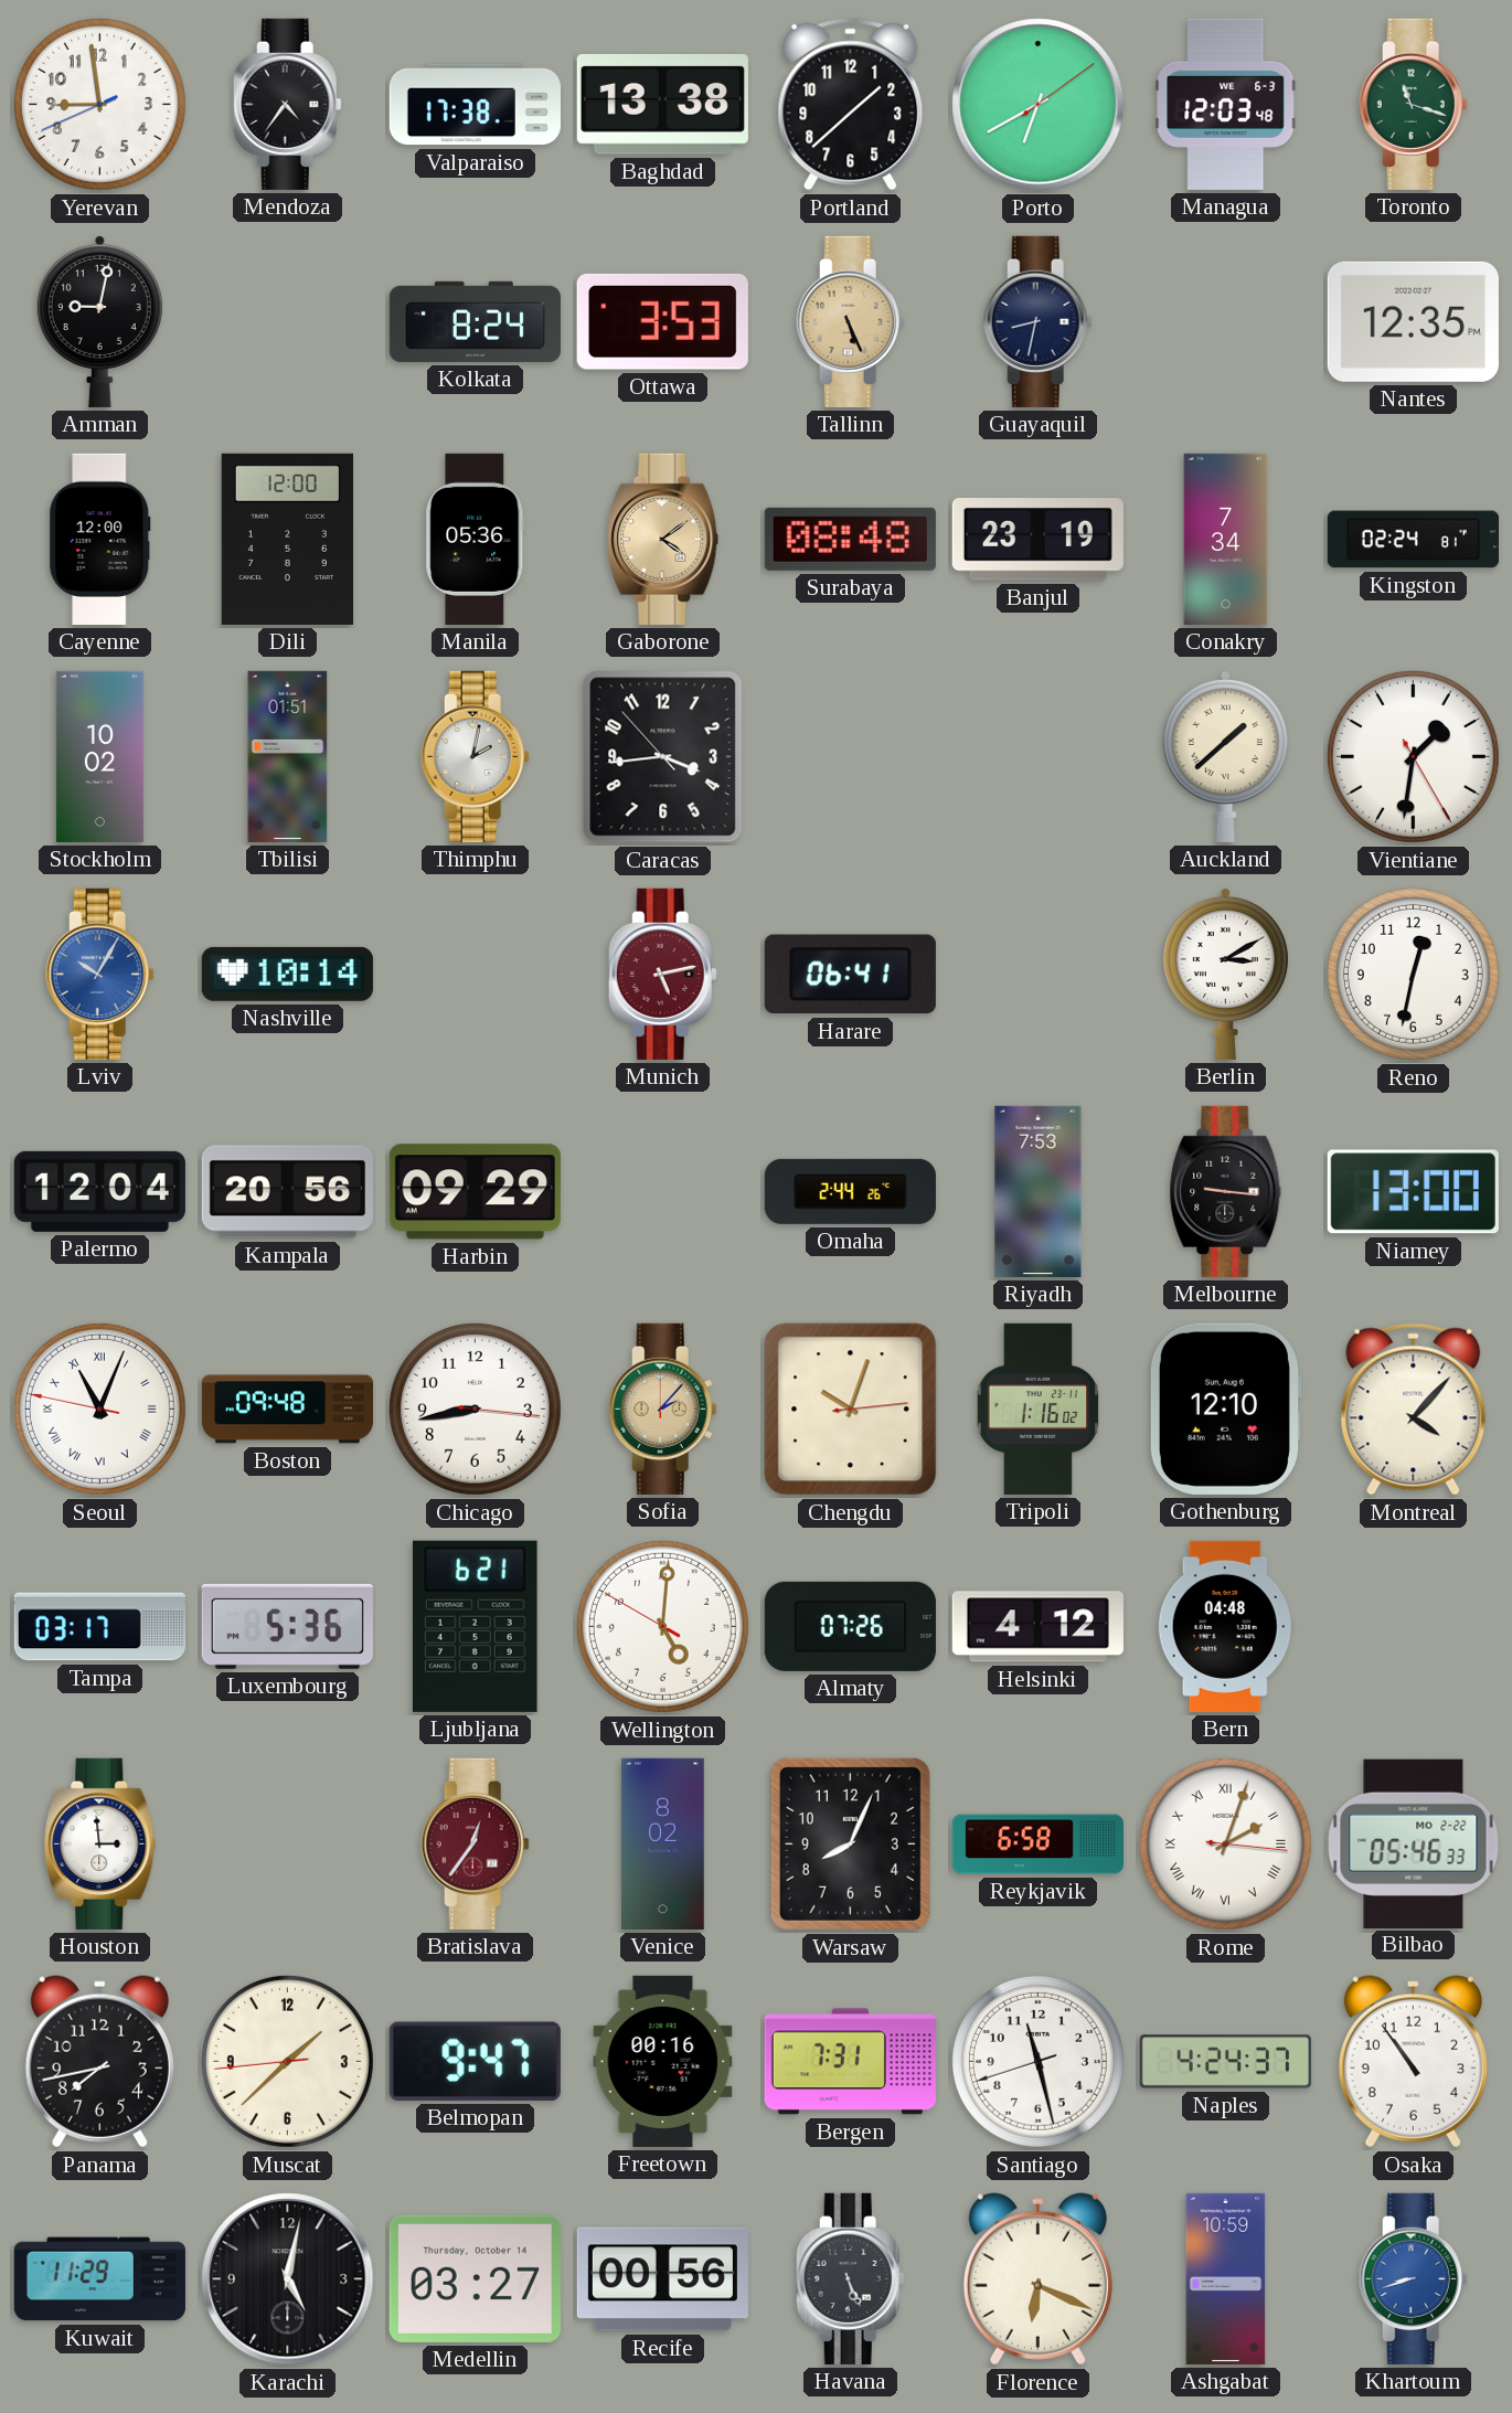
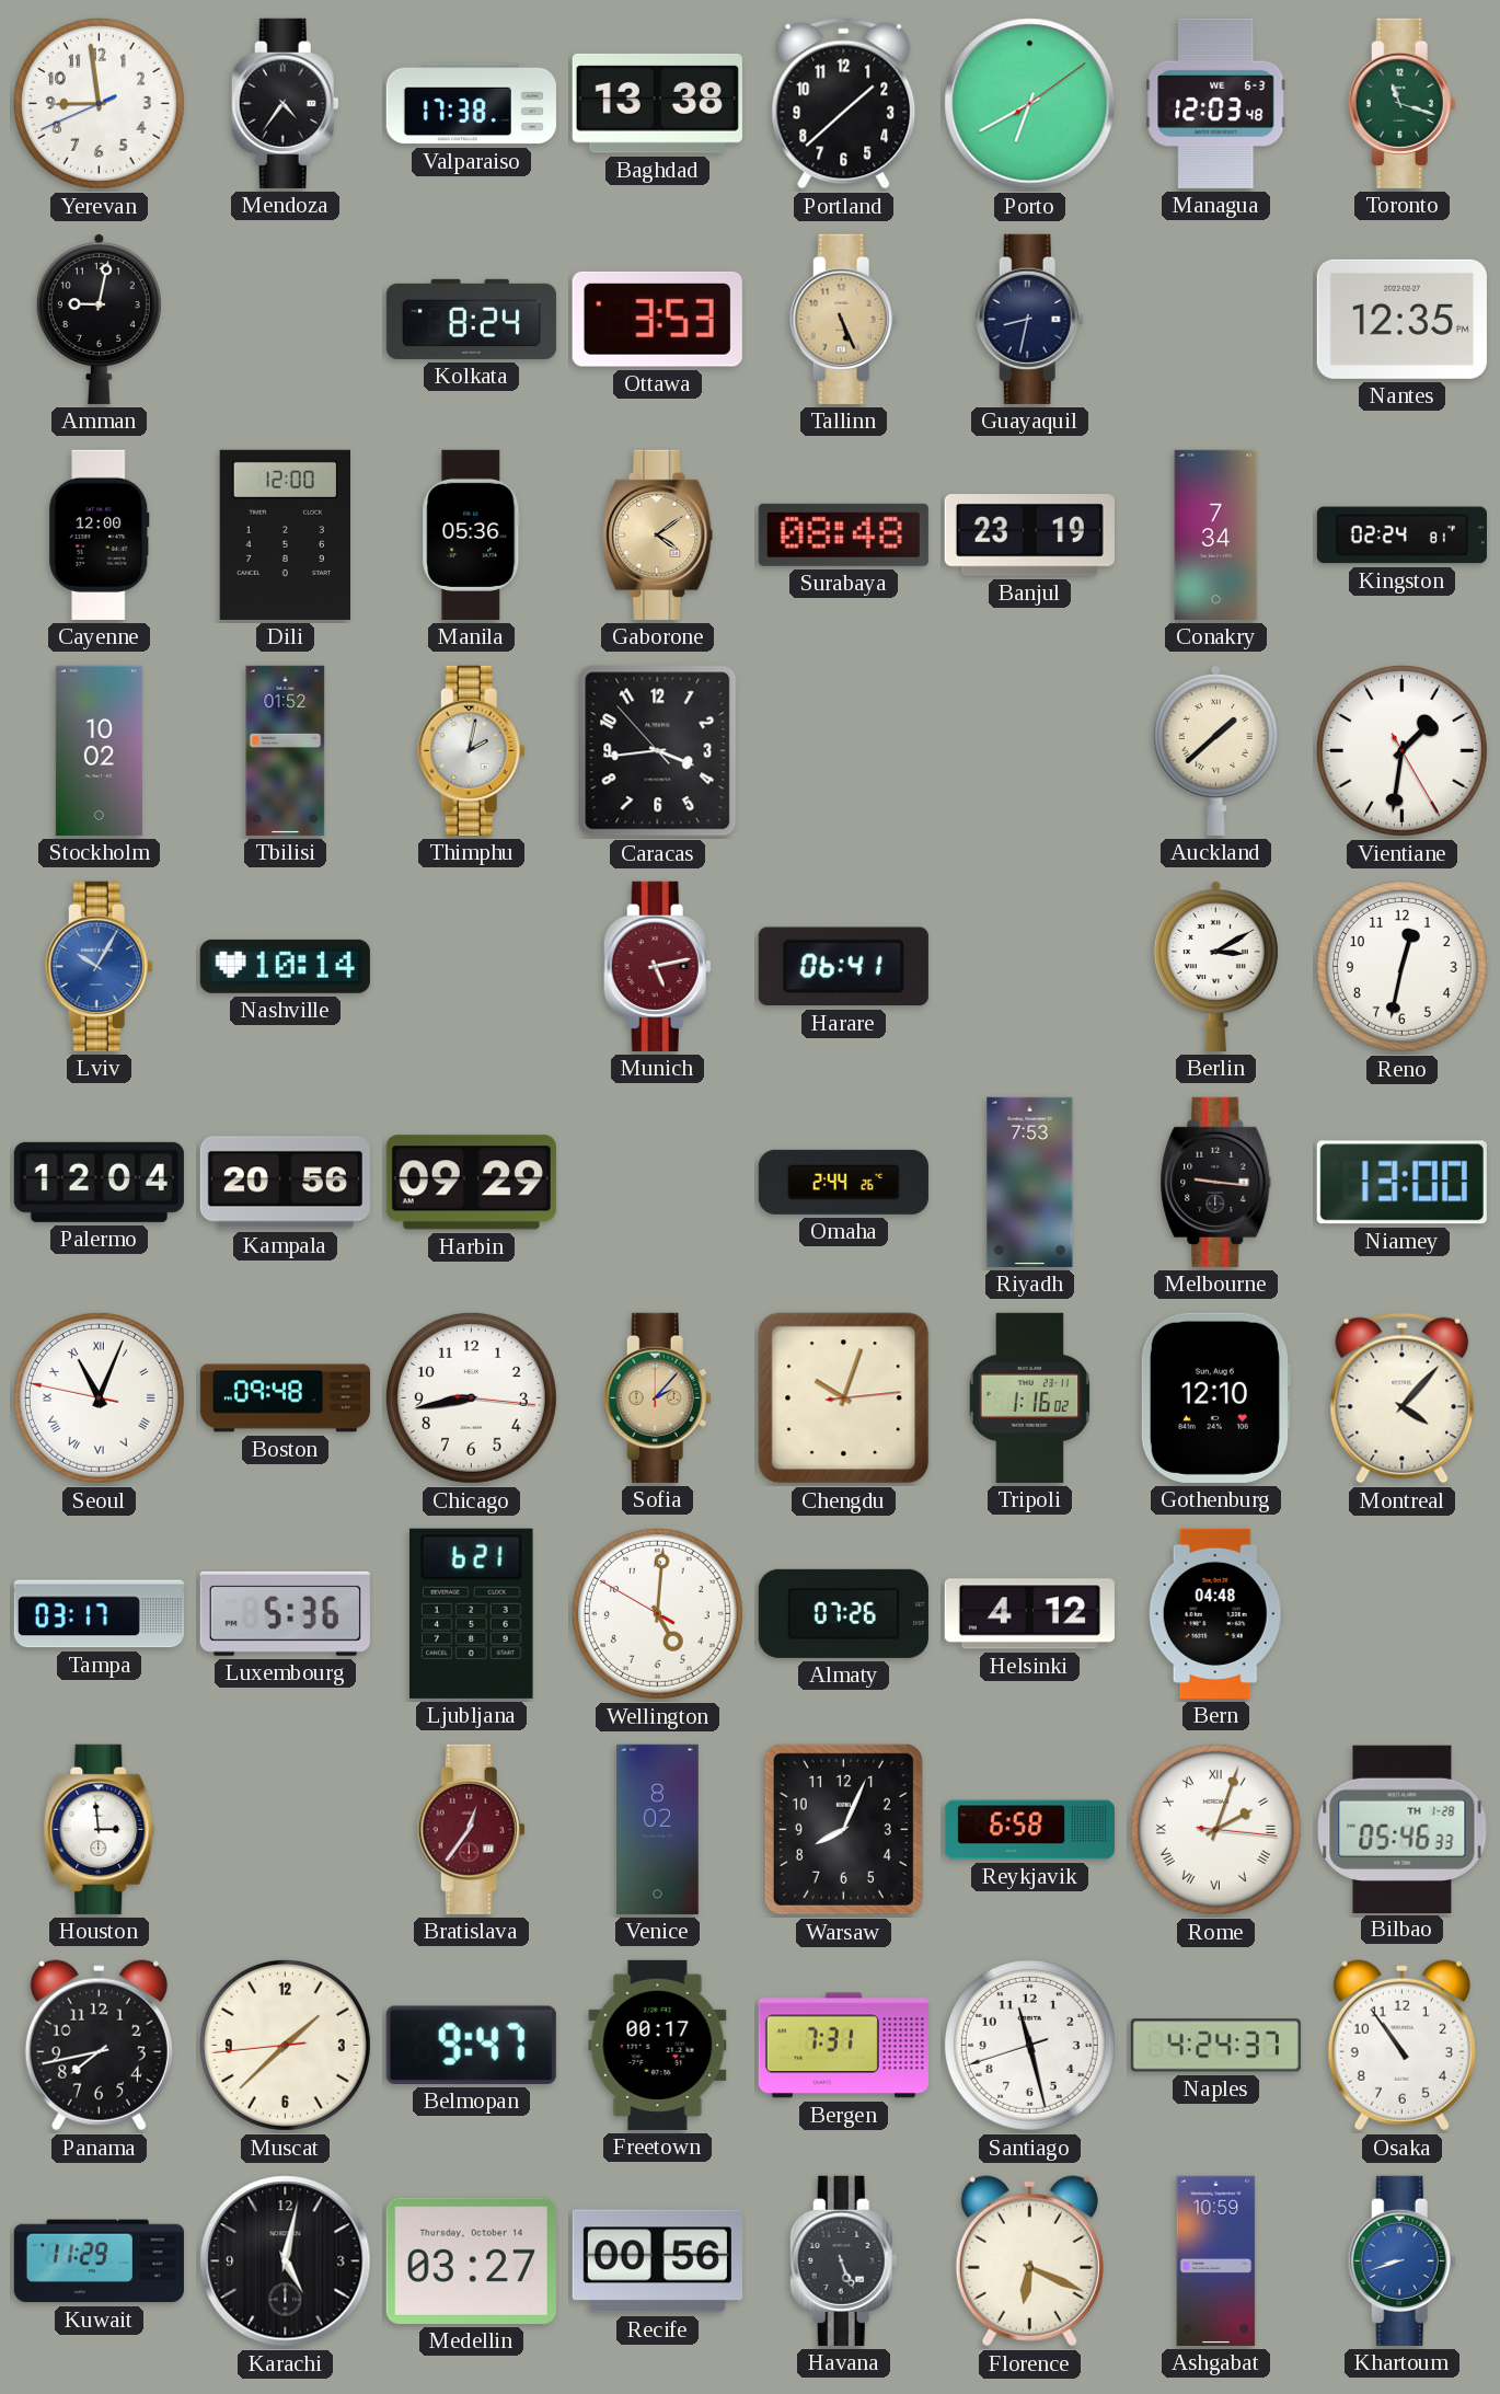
Tbilisi: 01:51 -> 01:52 (286, 750)
Bilbao date: MO 2-22 -> TH 1-28 (1403, 1829)
Freetown: 00:16 -> 00:17 (658, 2045)
